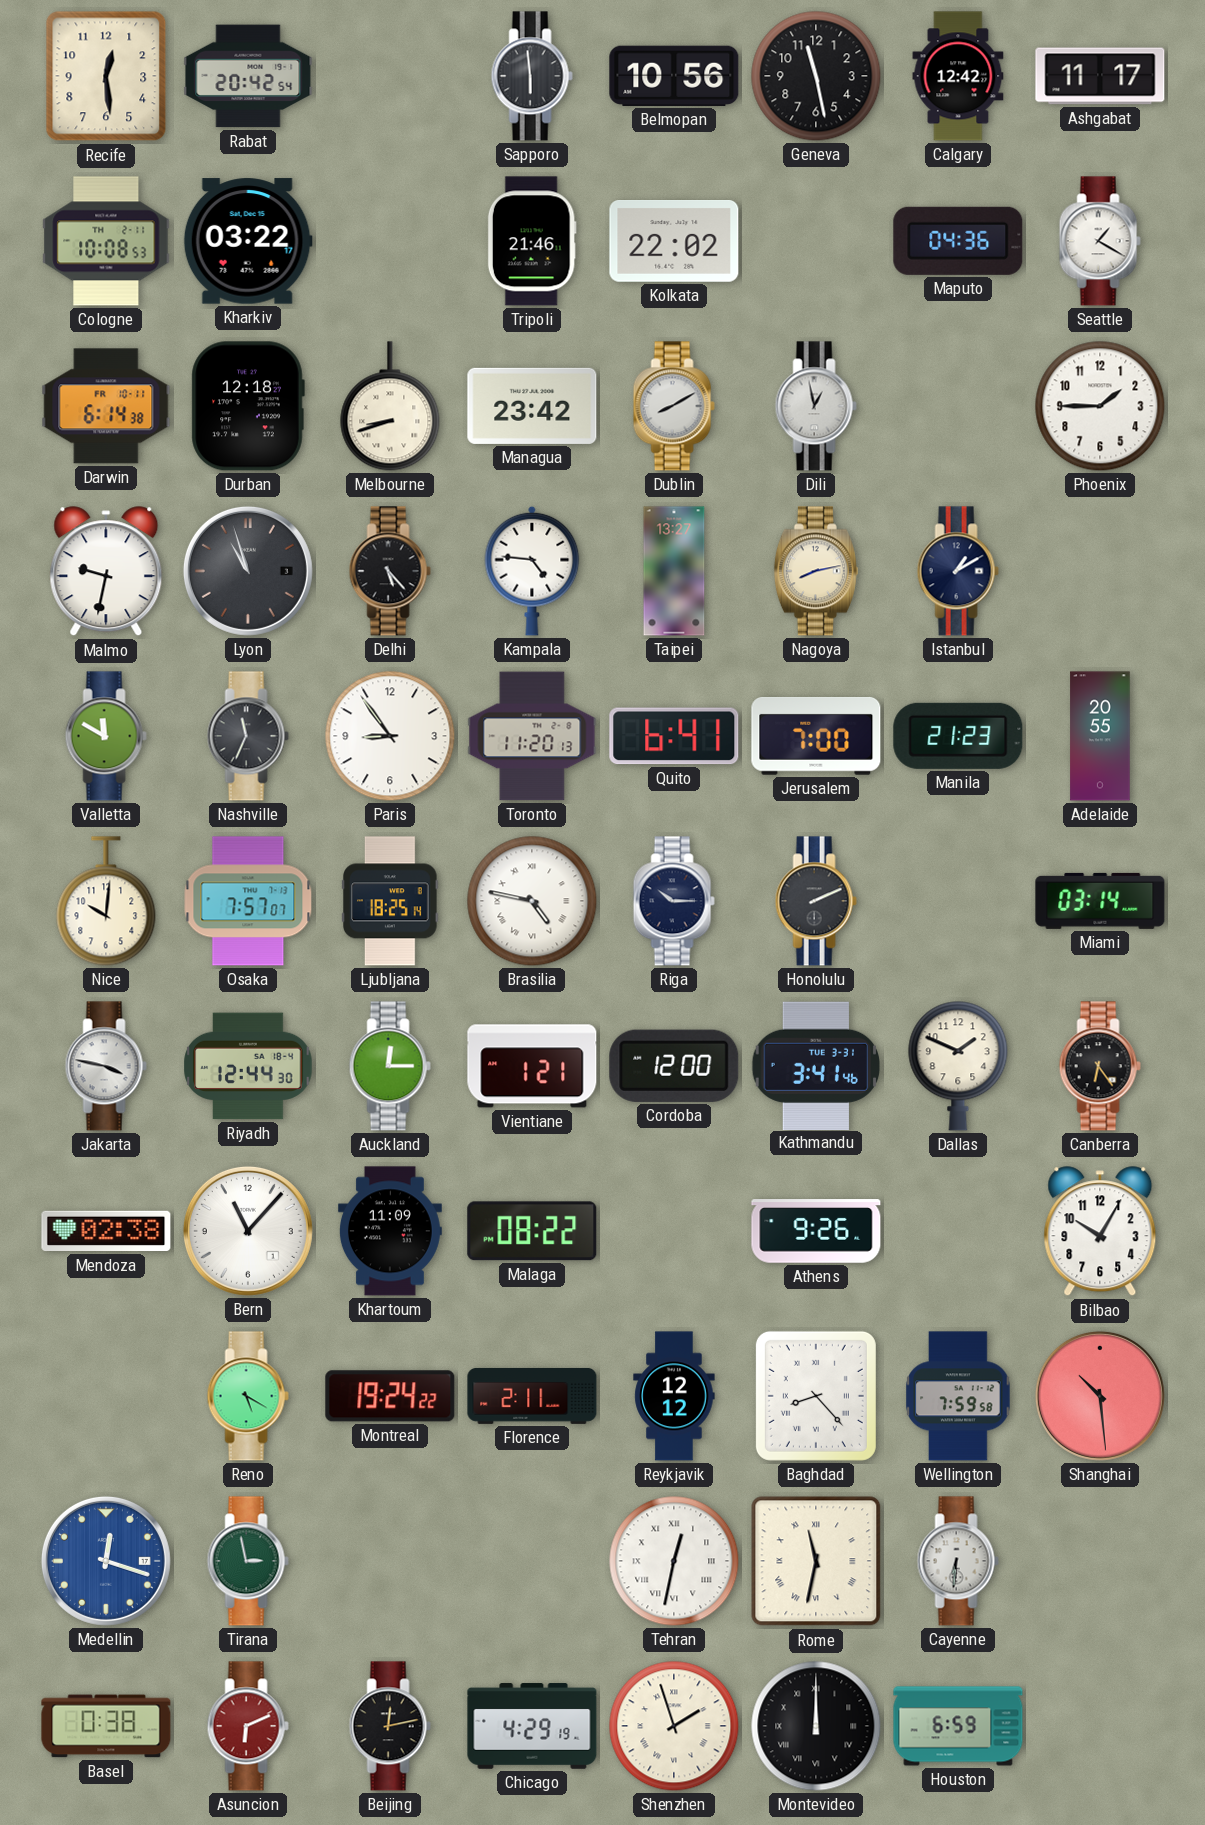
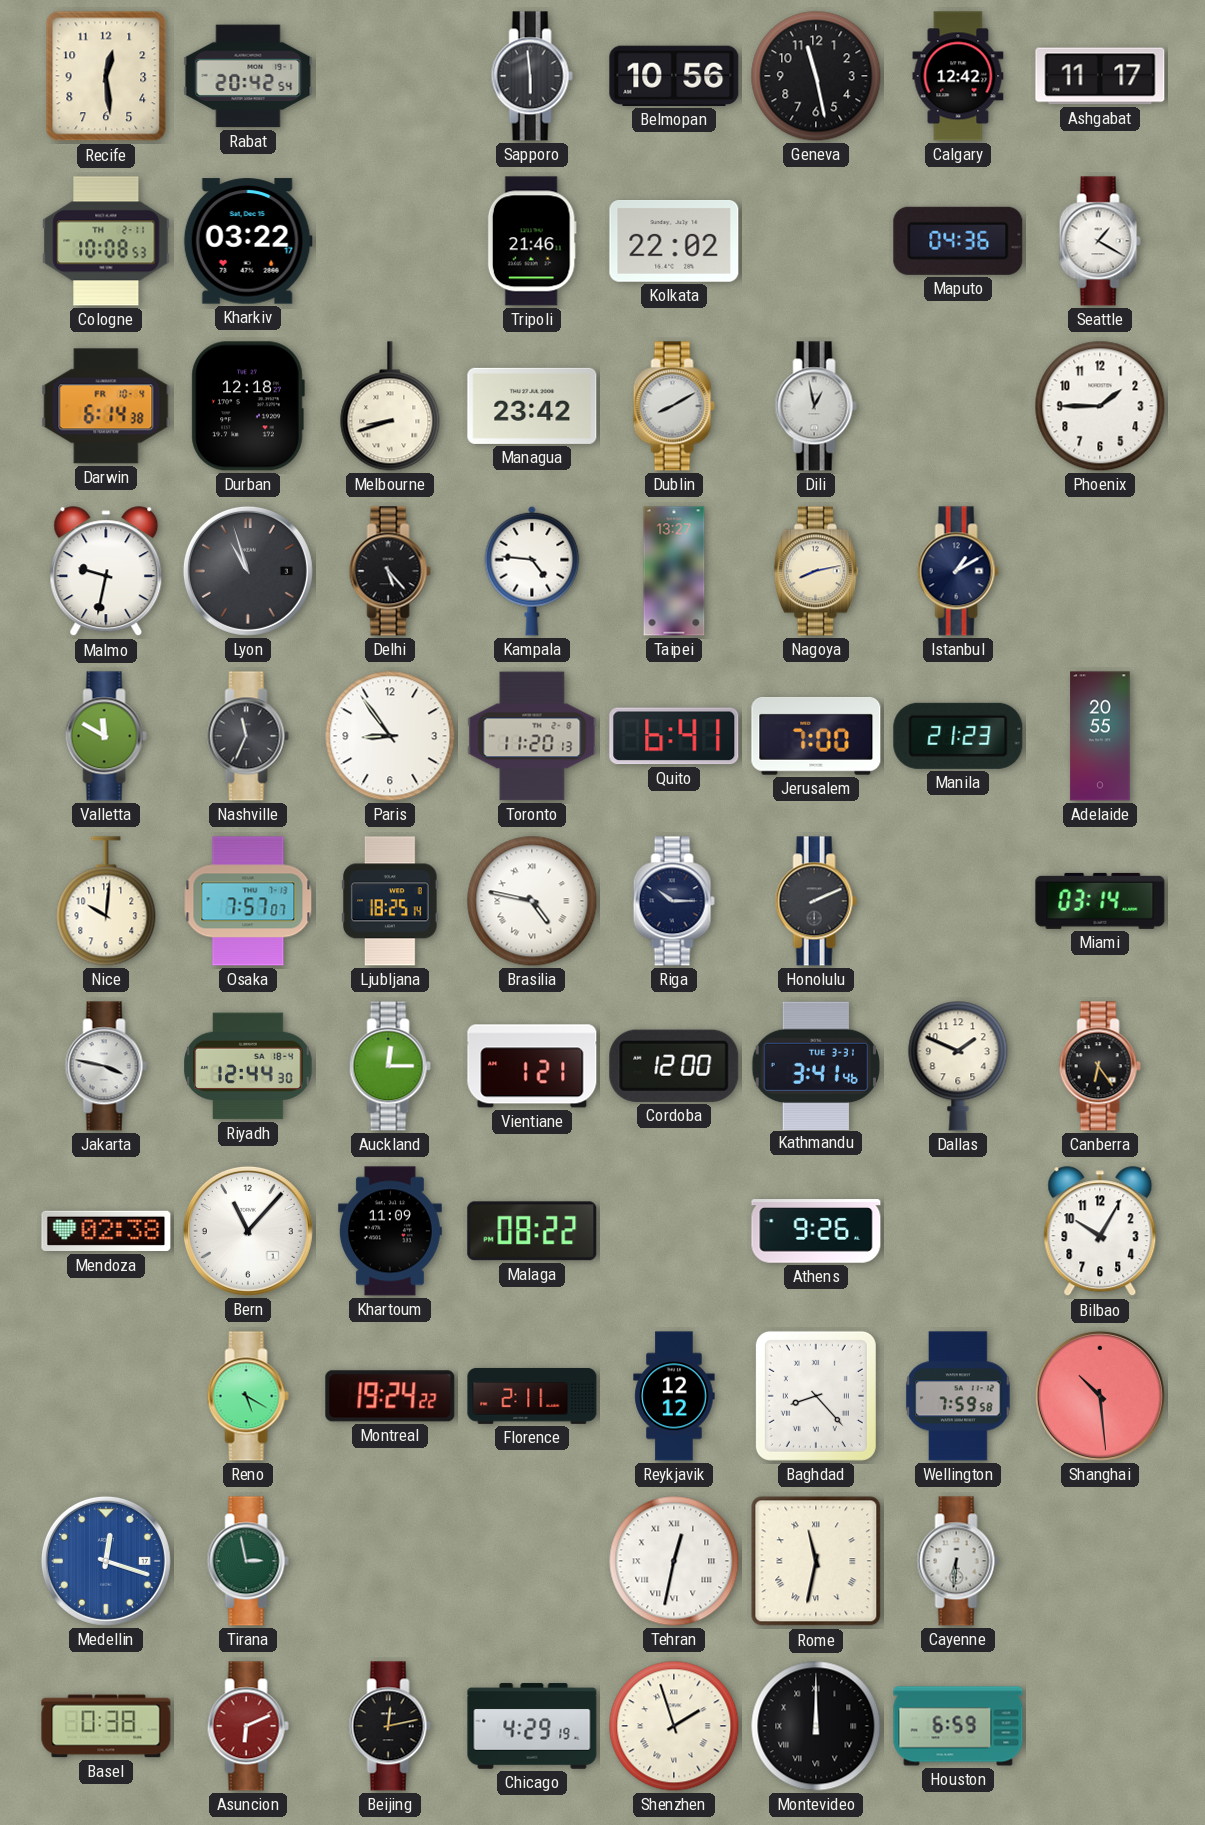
Darwin date: FR 10-11 -> FR 10-4 (106, 406)
